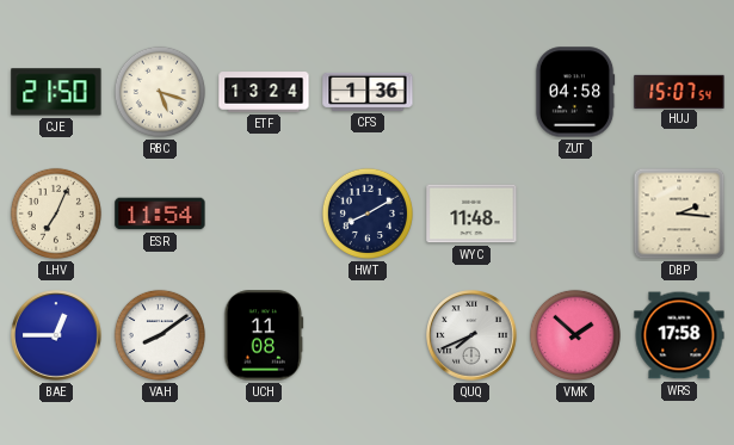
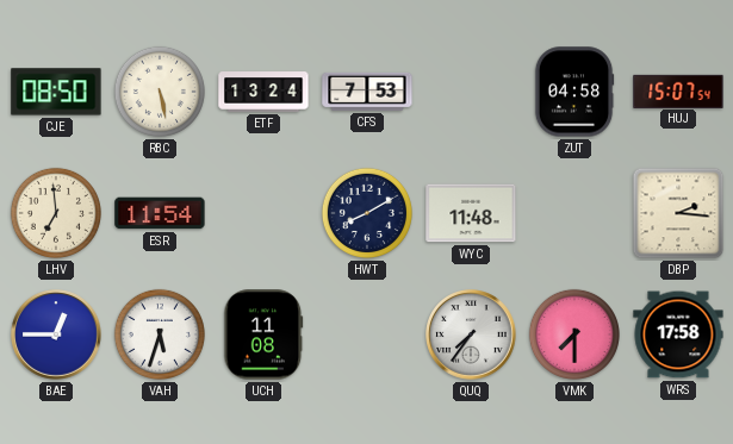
CJE: 21:50 -> 08:50 (56, 92)
RBC: 5:18 -> 5:28 (160, 92)
CFS: 1:36 -> 7:53 (367, 92)
LHV: 7:04 -> 6:59 (56, 213)
VAH: 8:09 -> 5:33 (160, 334)
QUQ: 7:41 -> 7:36 (471, 334)
VMK: 1:52 -> 7:30 (574, 334)
